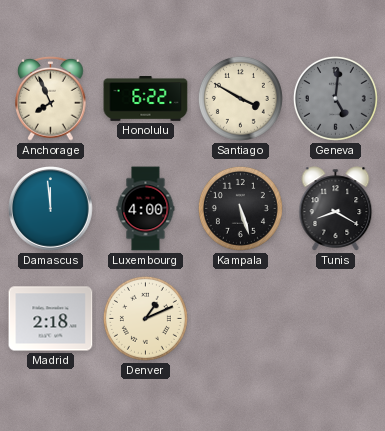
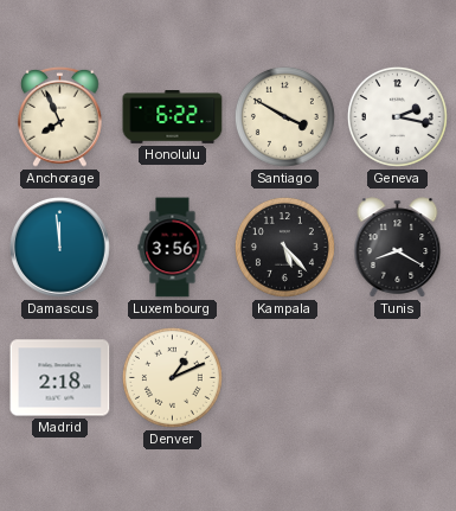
Geneva: 5:01 -> 2:17 (397, 116)
Geneva dial: grey -> white (397, 116)
Luxembourg: 4:00 -> 3:56 (173, 248)
Kampala: 5:27 -> 5:23 (284, 247)
